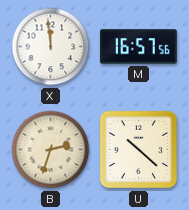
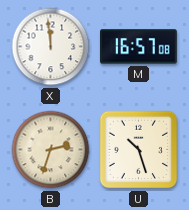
M: 16:57:56 -> 16:57:08 (139, 47)
U: 10:22 -> 10:27 (139, 150)
